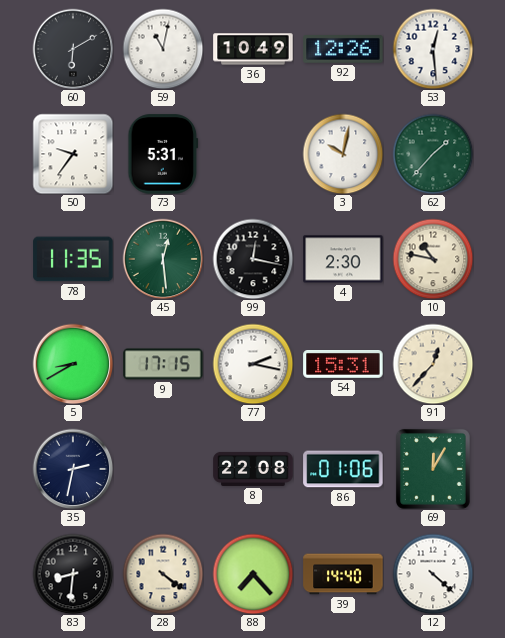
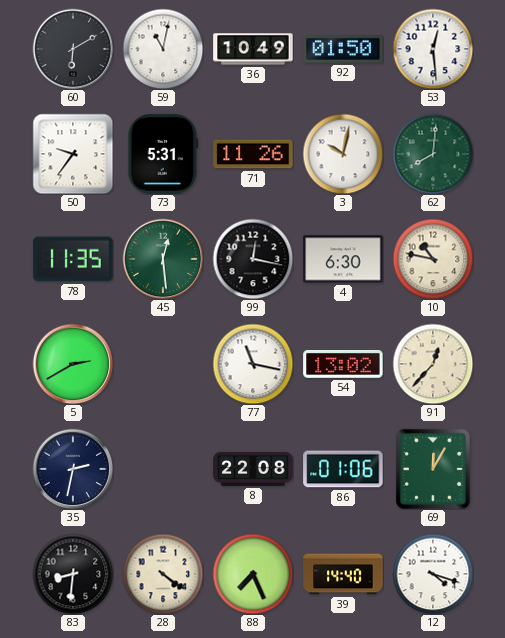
92: 12:26 -> 01:50 (343, 50)
71: none -> 11:26 (253, 154)
62: 1:37 -> 8:01 (433, 154)
4: 2:30 -> 6:30 (343, 259)
5: 8:40 -> 2:40 (73, 364)
9: 17:15 -> none (163, 364)
77: 2:17 -> 11:17 (253, 364)
54: 15:31 -> 13:02 (343, 365)
88: 7:23 -> 7:26 (253, 574)
12: 4:22 -> 4:18 (433, 574)
